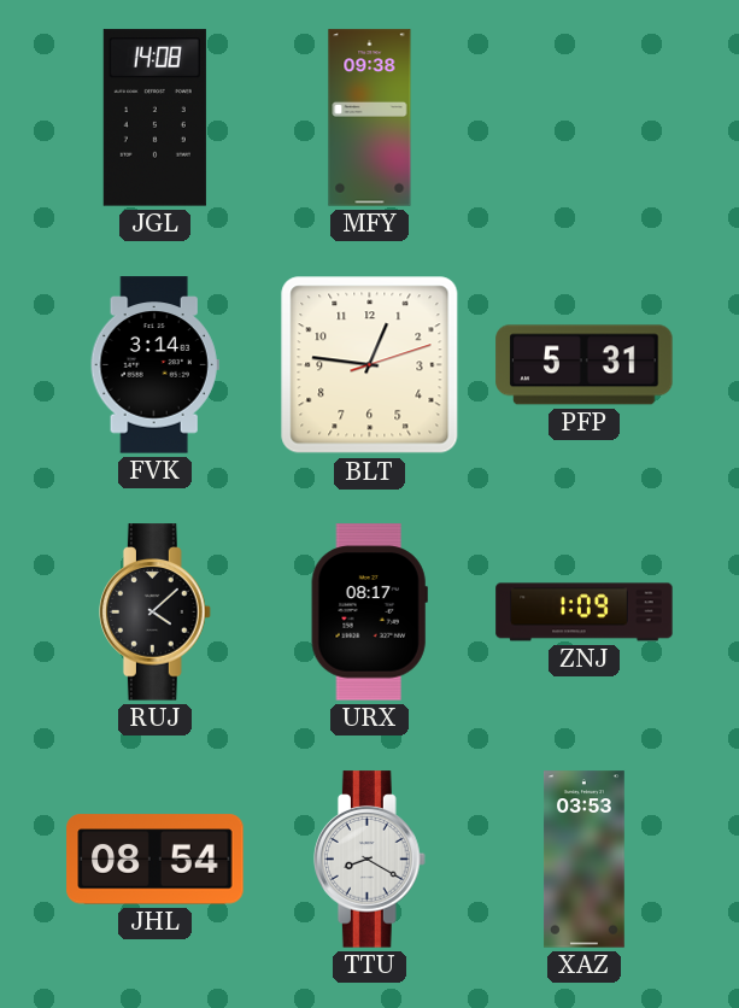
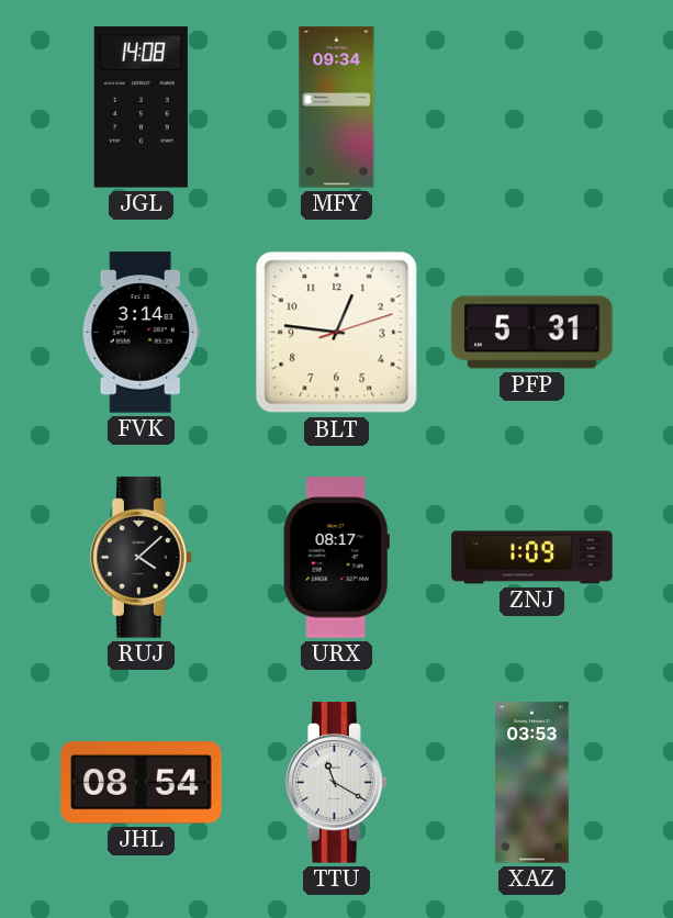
MFY: 09:38 -> 09:34 (337, 108)
TTU: 8:20 -> 11:20 (337, 783)
